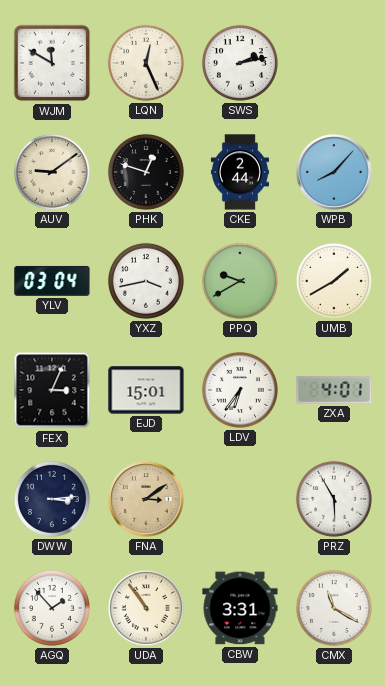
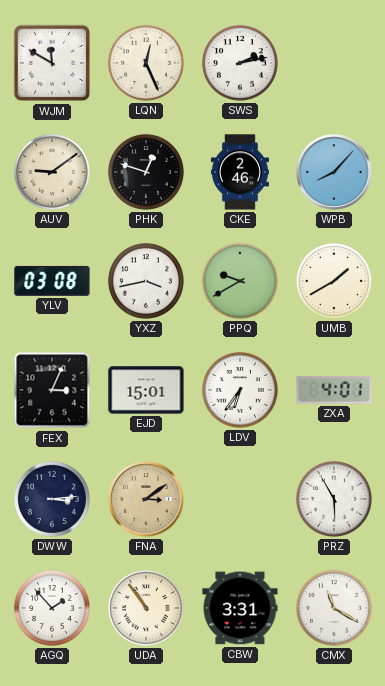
CKE: 2:44 -> 2:46 (240, 172)
YLV: 03:04 -> 03:08 (52, 281)
